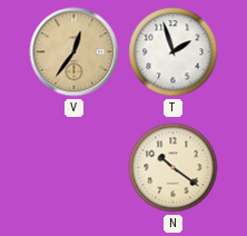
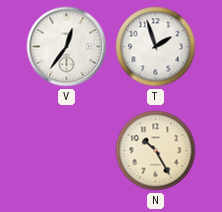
V dial: champagne -> white (67, 47)
N: 10:21 -> 10:25 (156, 151)
